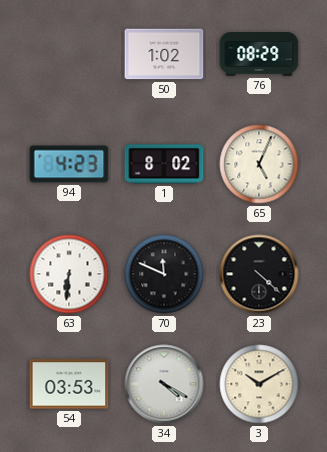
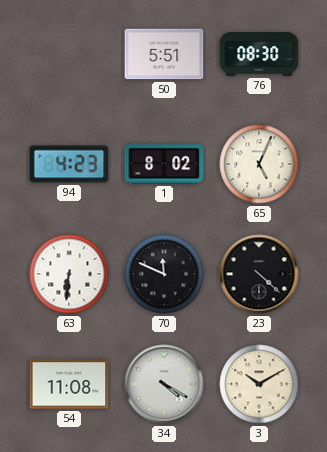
50: 1:02 -> 5:51 (164, 54)
76: 08:29 -> 08:30 (259, 54)
54: 03:53 -> 11:08 (69, 384)
